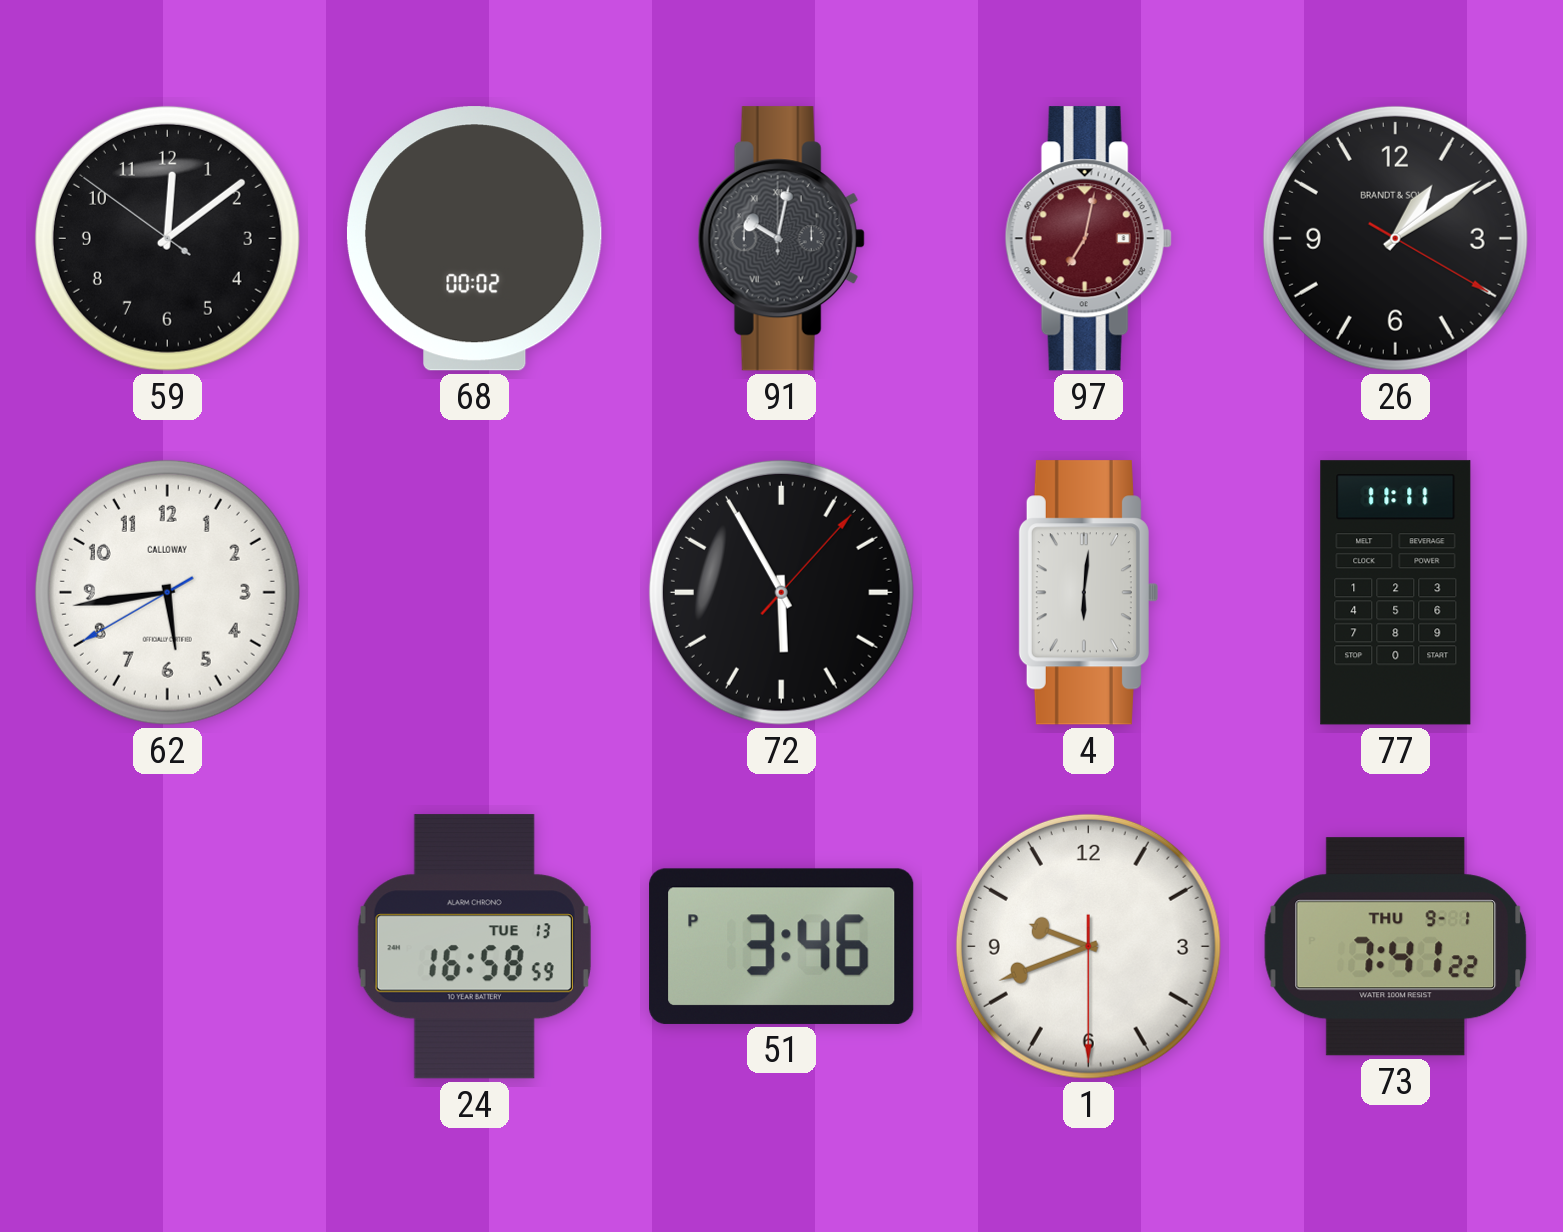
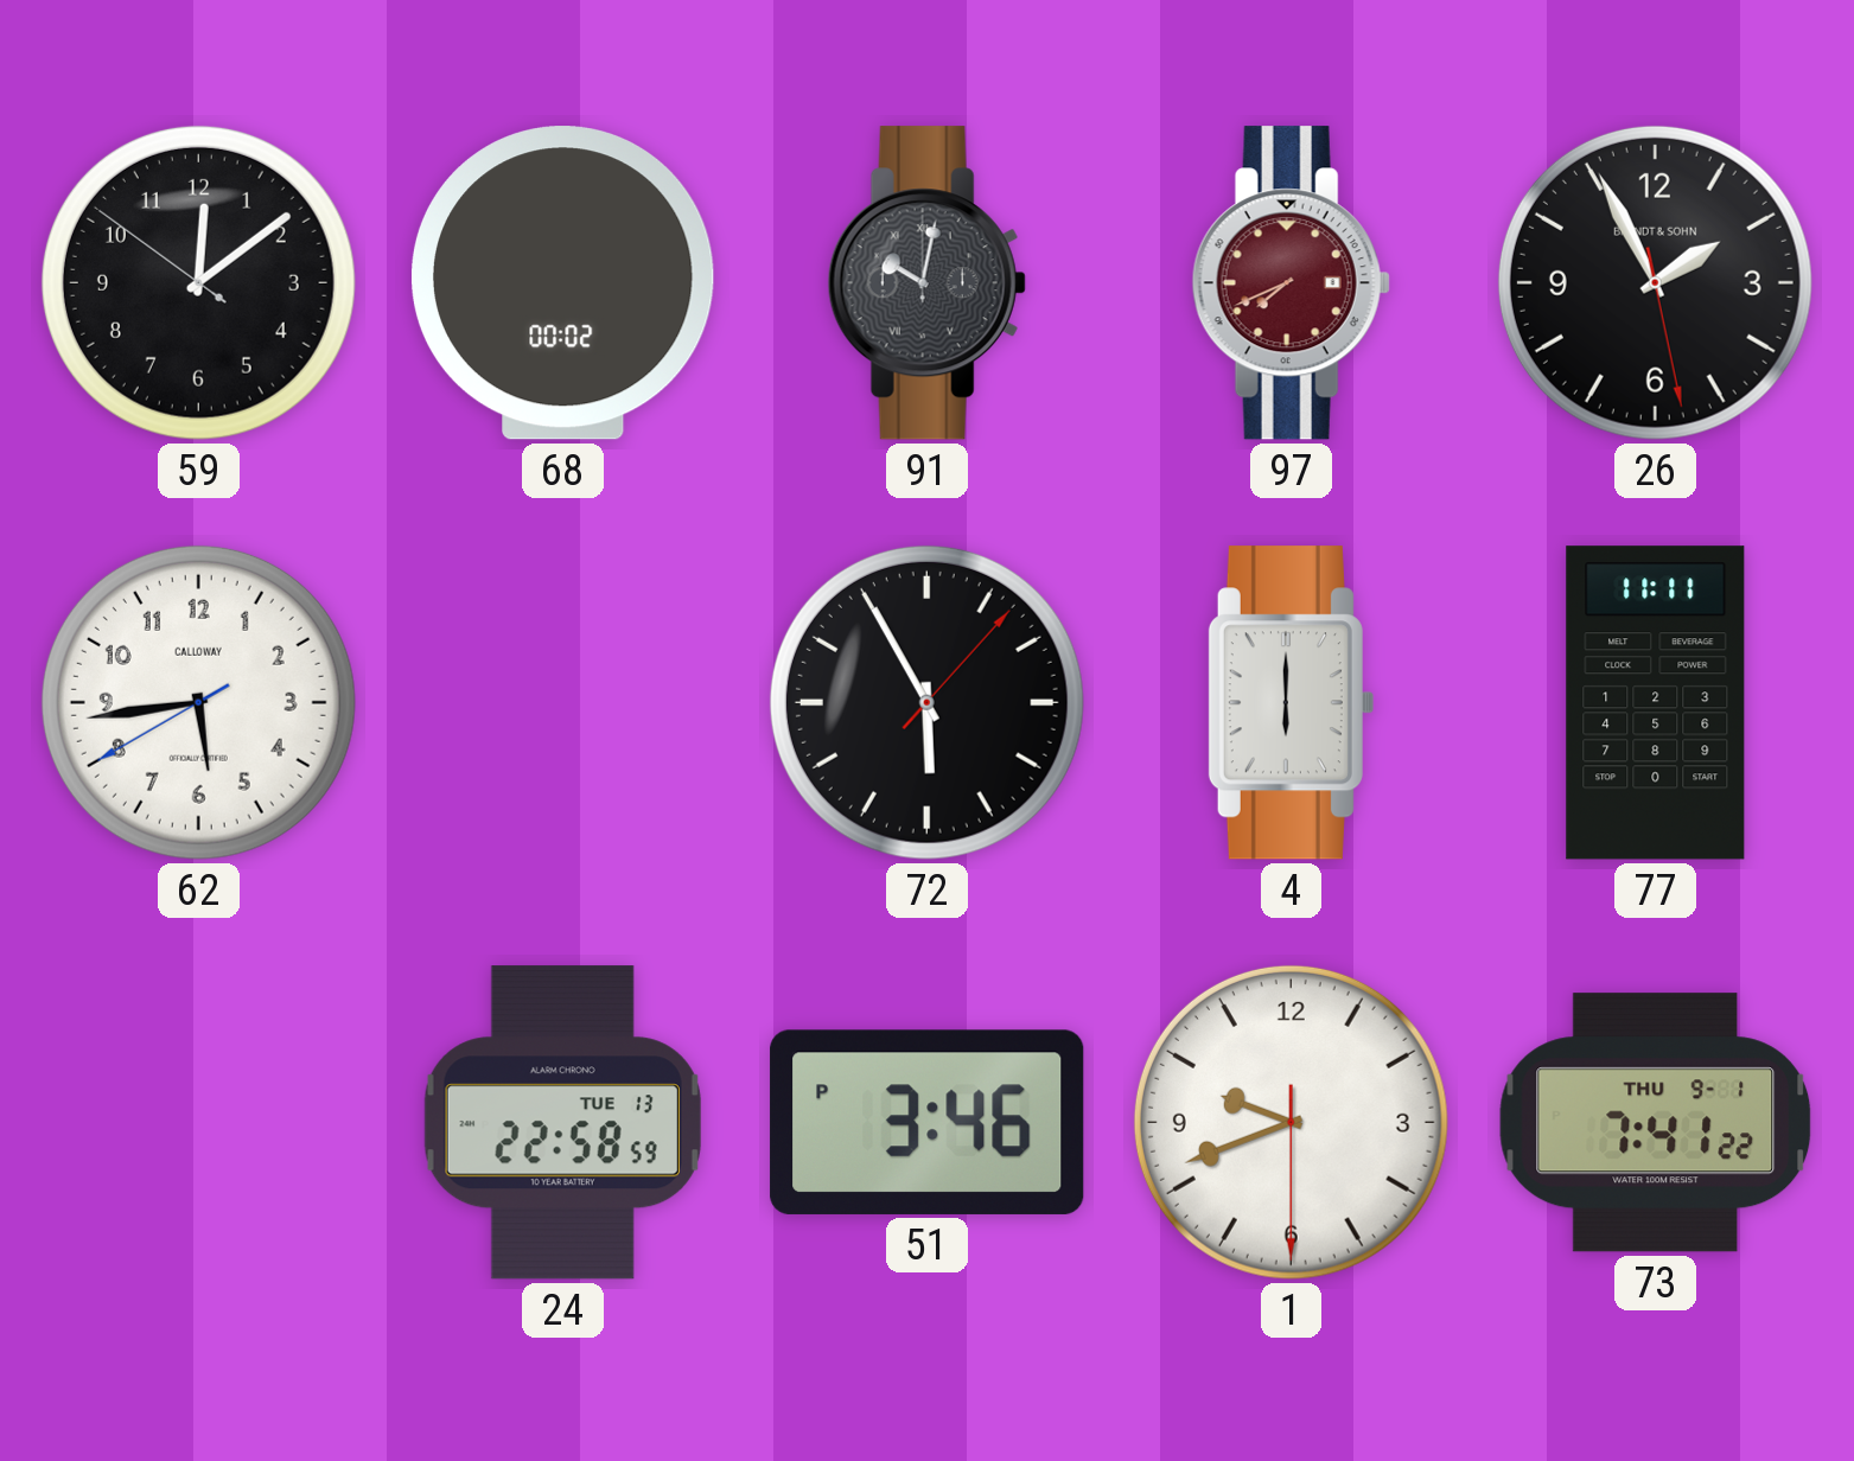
97: 7:02 -> 7:41 (1291, 283)
26: 1:09 -> 1:55 (1655, 282)
4: 6:01 -> 6:00 (1291, 703)
24: 16:58 -> 22:58 (562, 1123)
